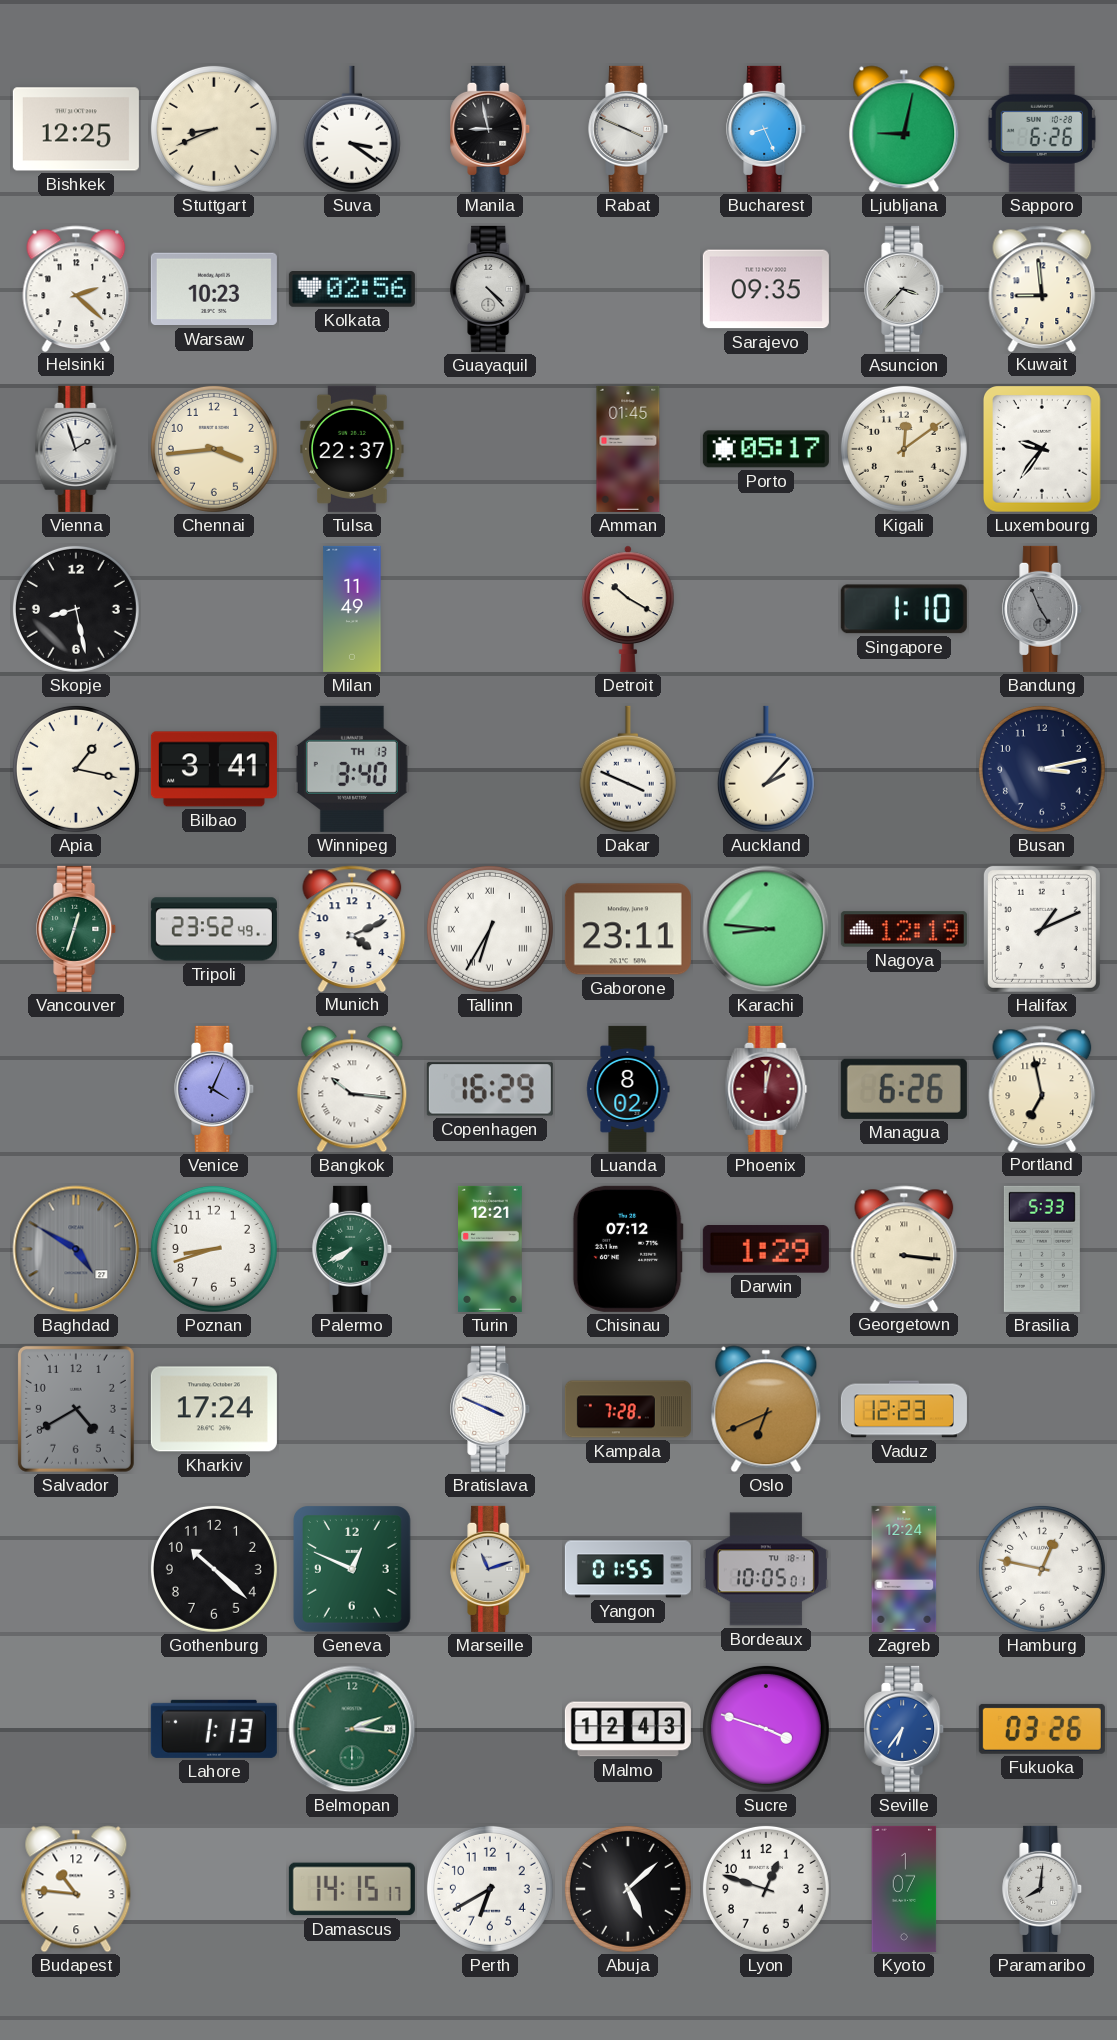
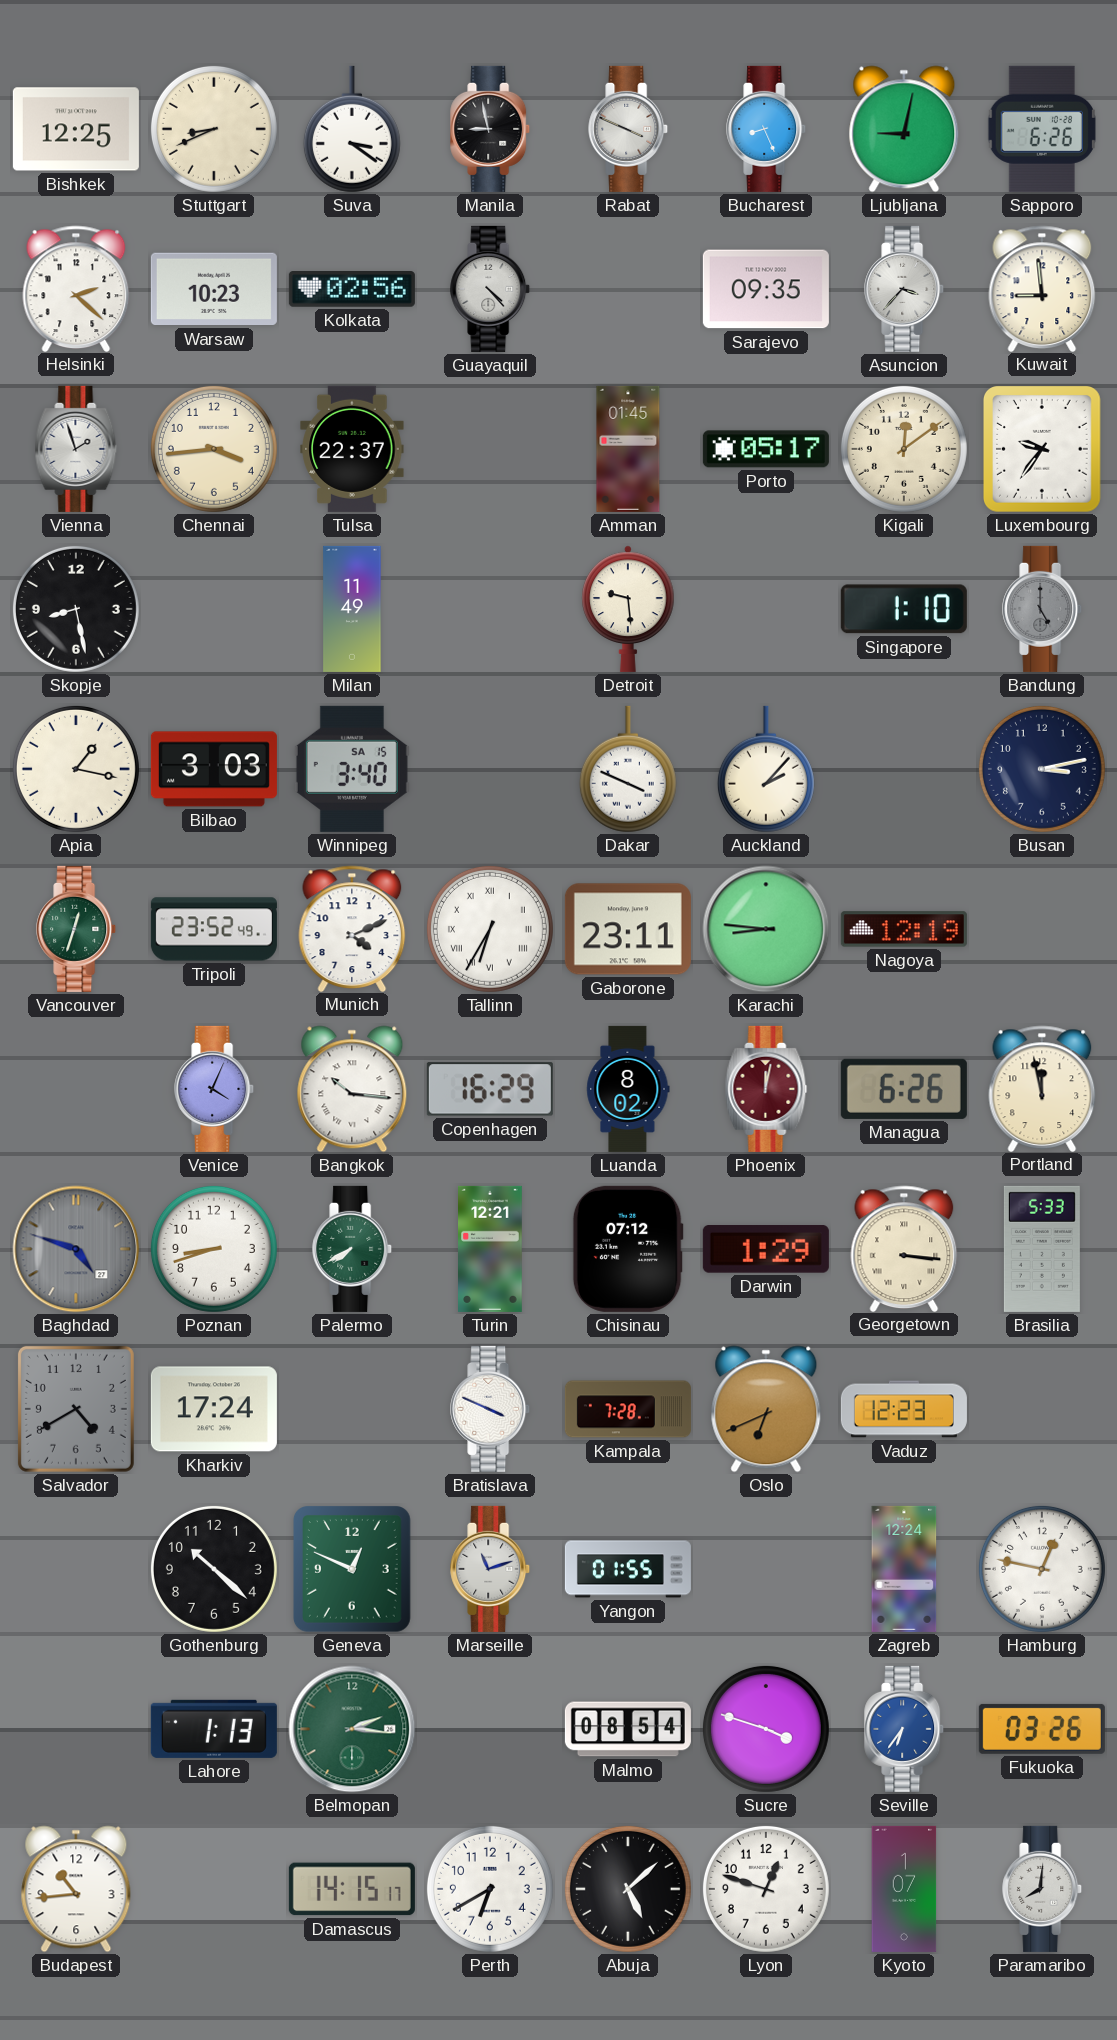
Detroit: 10:20 -> 9:29 (628, 609)
Bandung: 4:56 -> 5:00 (1043, 609)
Bilbao: 3:41 -> 3:03 (214, 769)
Winnipeg date: TH 13 -> SA 15 (352, 769)
Halifax: 1:11 -> none (1042, 929)
Portland: 6:58 -> 11:58 (1042, 1088)
Baghdad: 4:50 -> 4:48 (76, 1249)
Bordeaux: 10:05 -> none (766, 1569)
Malmo: 12:43 -> 08:54 (628, 1729)
Budapest: 10:46 -> 10:44 (76, 1889)
